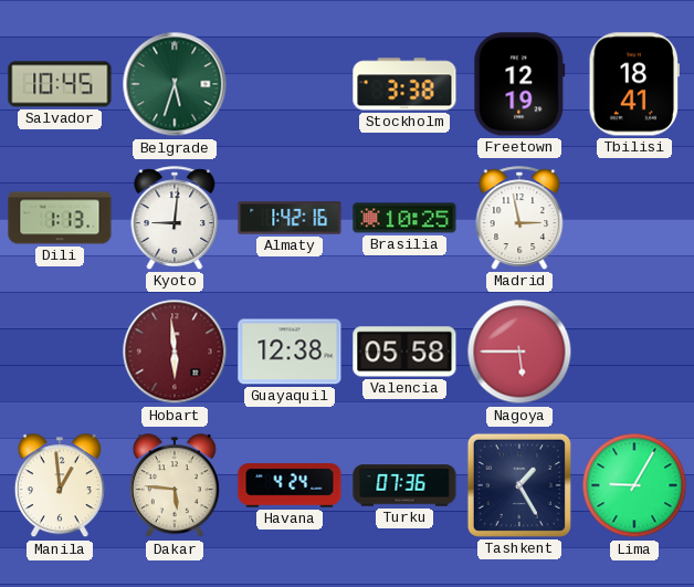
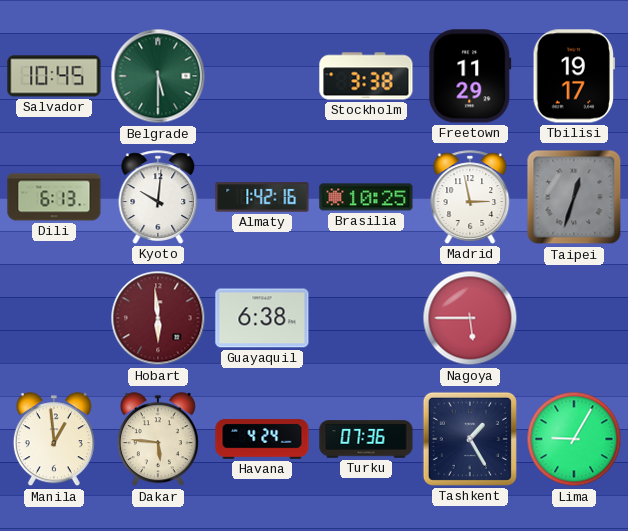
Belgrade: 5:33 -> 5:30 (158, 76)
Freetown: 12:19 -> 11:29 (470, 76)
Tbilisi: 18:41 -> 19:17 (573, 76)
Dili: 1:13 -> 6:13 (54, 197)
Kyoto: 9:01 -> 10:01 (158, 197)
Taipei: none -> 12:33 (574, 197)
Guayaquil: 12:38 -> 6:38 (262, 318)
Valencia: 05:58 -> none (404, 352)
